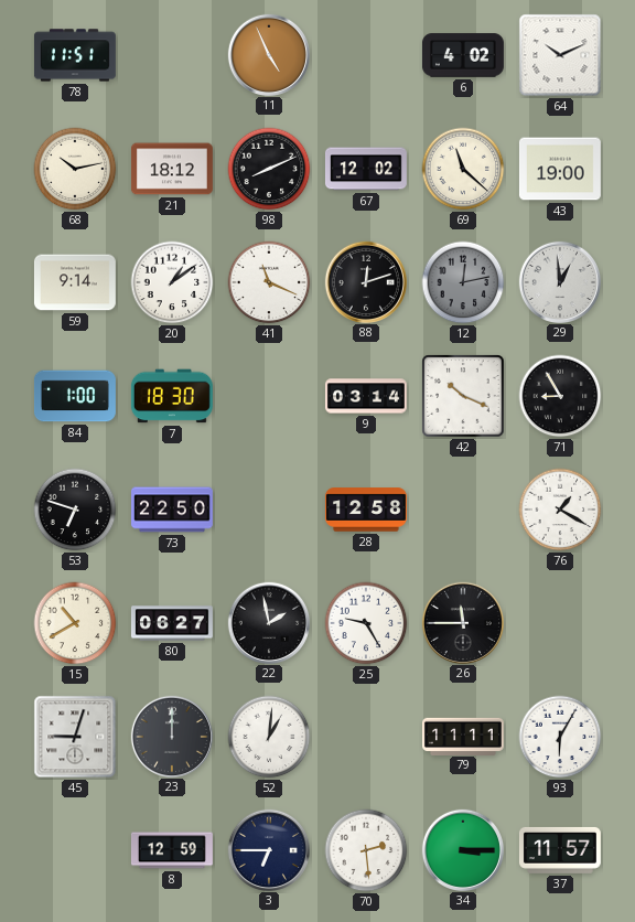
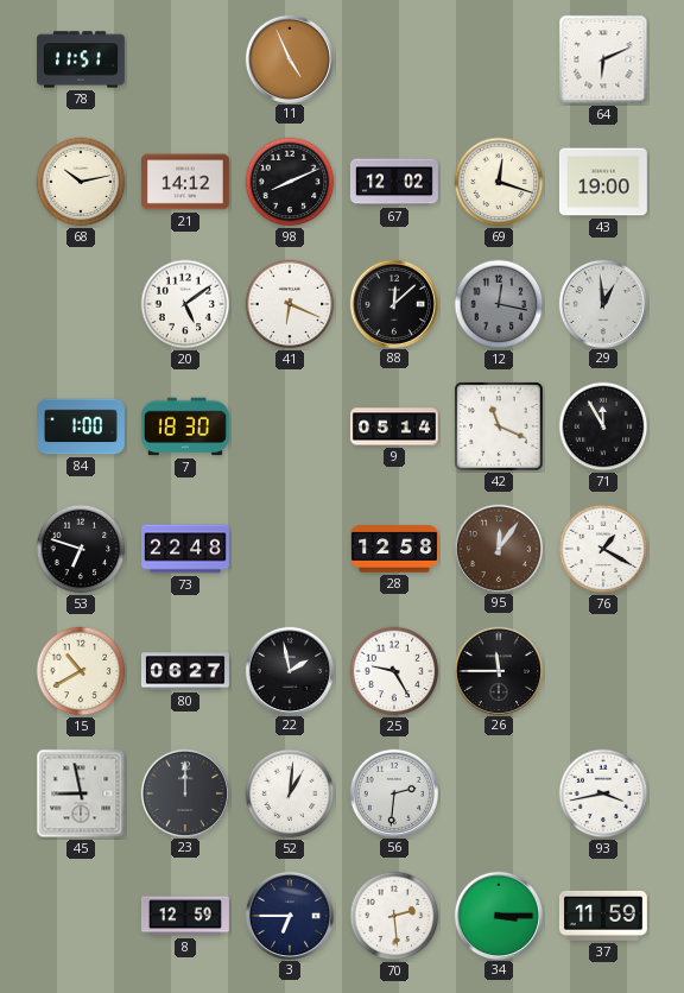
6: 4:02 -> none (463, 55)
64: 10:11 -> 6:11 (603, 59)
21: 18:12 -> 14:12 (185, 182)
69: 11:22 -> 12:18 (499, 182)
59: 9:14 -> none (75, 282)
20: 1:09 -> 5:09 (185, 304)
41: 11:19 -> 6:19 (290, 304)
88: 12:12 -> 12:08 (393, 303)
12: 12:13 -> 12:17 (499, 304)
9: 03:14 -> 05:14 (394, 426)
42: 10:19 -> 11:19 (499, 426)
71: 8:55 -> 11:55 (603, 426)
73: 22:50 -> 22:48 (186, 549)
95: none -> 12:06 (498, 548)
45: 9:03 -> 8:58 (81, 793)
56: none -> 2:31 (393, 792)
79: 11:11 -> none (464, 736)
93: 6:05 -> 3:43 (603, 793)
37: 11:57 -> 11:59 (603, 916)
